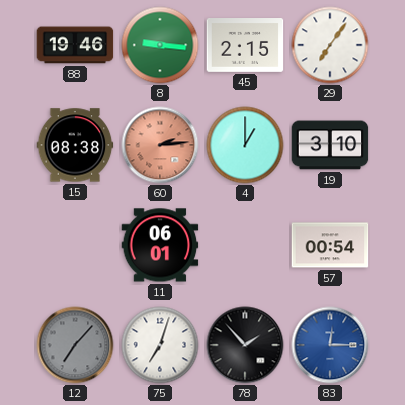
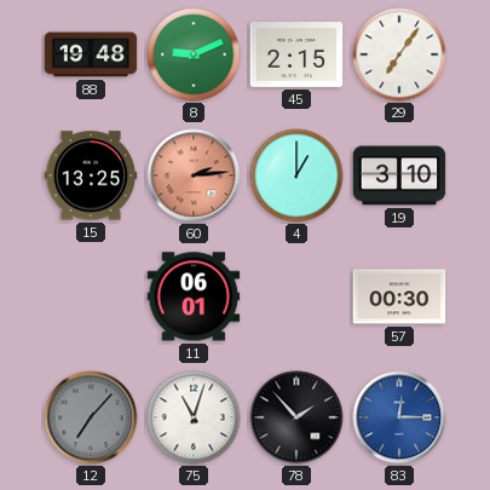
88: 19:46 -> 19:48 (91, 54)
8: 9:16 -> 9:11 (194, 54)
15: 08:38 -> 13:25 (91, 175)
57: 00:54 -> 00:30 (399, 296)
75: 7:03 -> 11:03 (194, 417)
